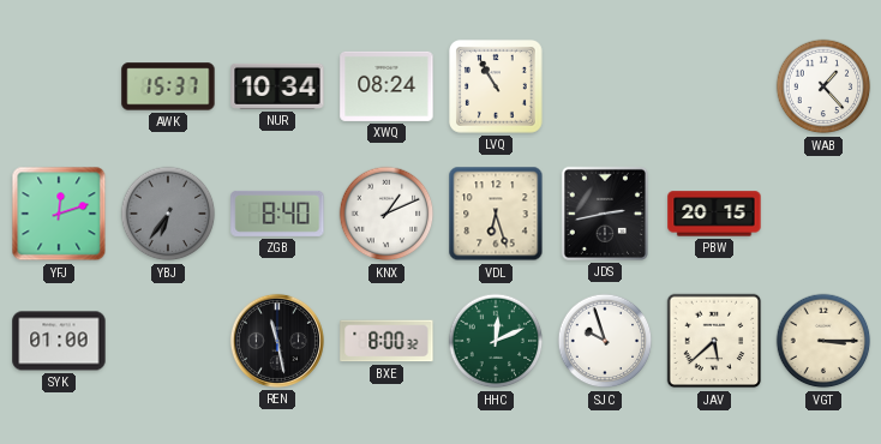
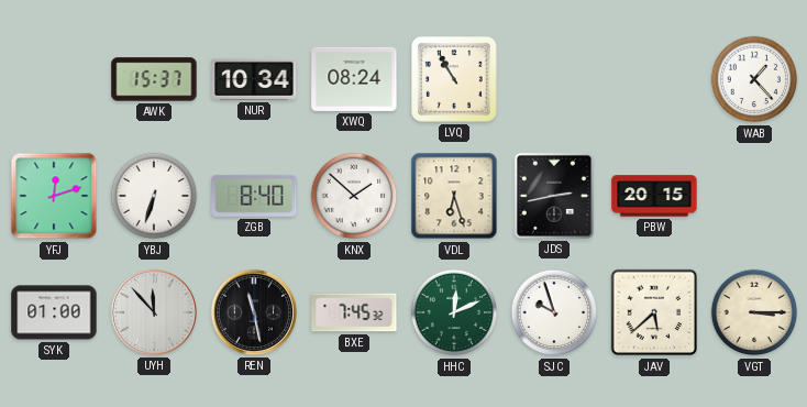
YBJ: 6:36 -> 6:33 (154, 196)
YBJ dial: grey -> white (154, 196)
KNX: 1:11 -> 1:52 (354, 196)
UYH: none -> 11:53 (154, 312)
BXE: 8:00 -> 7:45 (354, 312)
